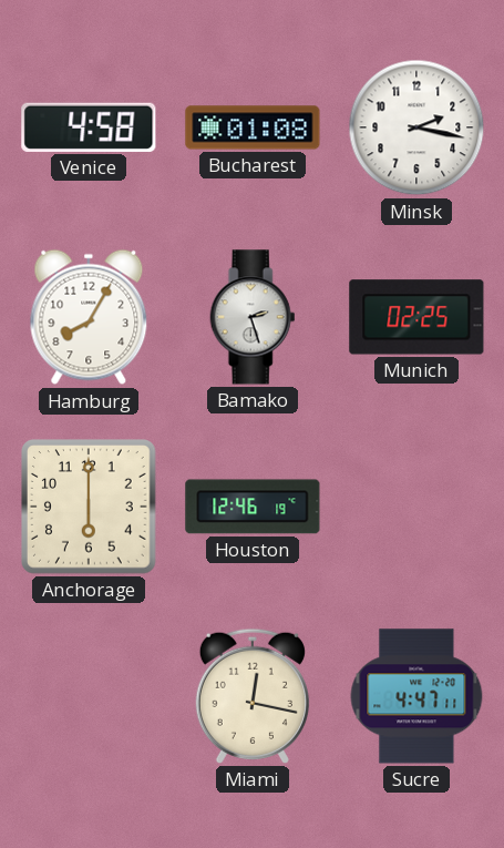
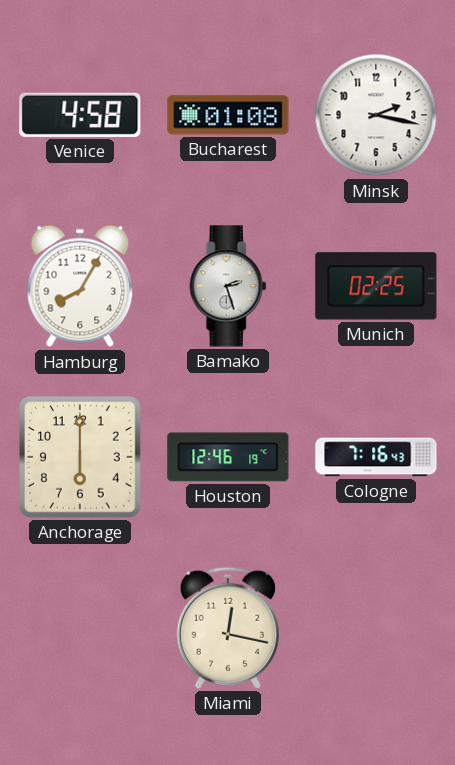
Cologne: none -> 7:16 (376, 457)
Sucre: 4:47 -> none (416, 696)
